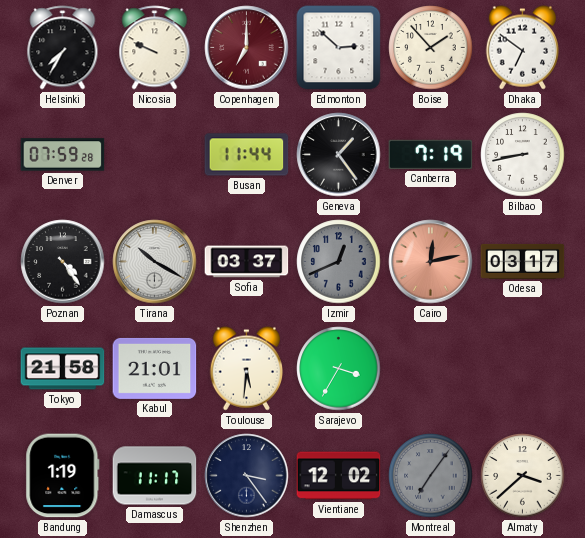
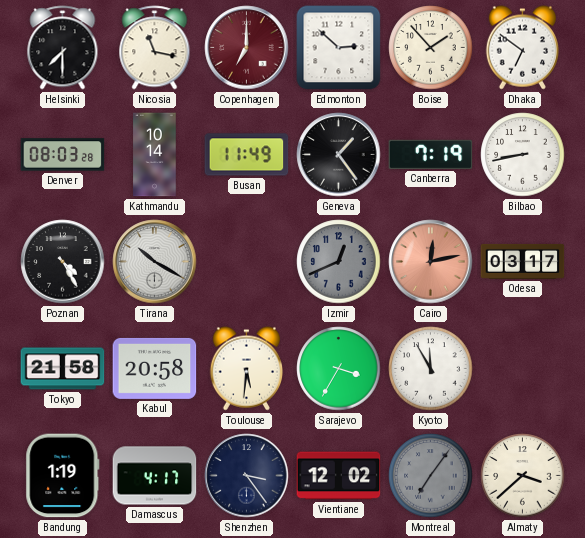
Helsinki: 7:35 -> 7:30 (63, 48)
Nicosia: 9:49 -> 11:17 (155, 48)
Denver: 07:59 -> 08:03 (63, 155)
Kathmandu: none -> 10:14 (155, 155)
Busan: 11:44 -> 11:49 (247, 155)
Poznan: 4:24 -> 4:25 (63, 262)
Sofia: 03:37 -> none (247, 262)
Kabul: 21:01 -> 20:58 (155, 368)
Kyoto: none -> 11:55 (431, 369)
Damascus: 11:17 -> 4:17 (155, 476)
